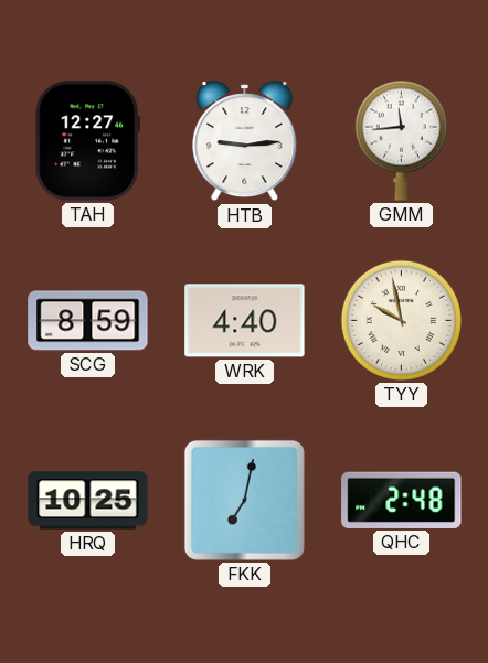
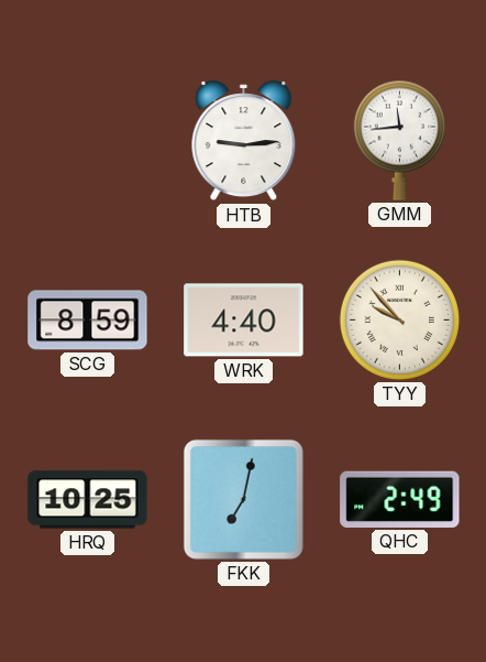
TAH: 12:27 -> none (87, 141)
TYY: 9:58 -> 9:53 (399, 319)
QHC: 2:48 -> 2:49 (400, 499)
